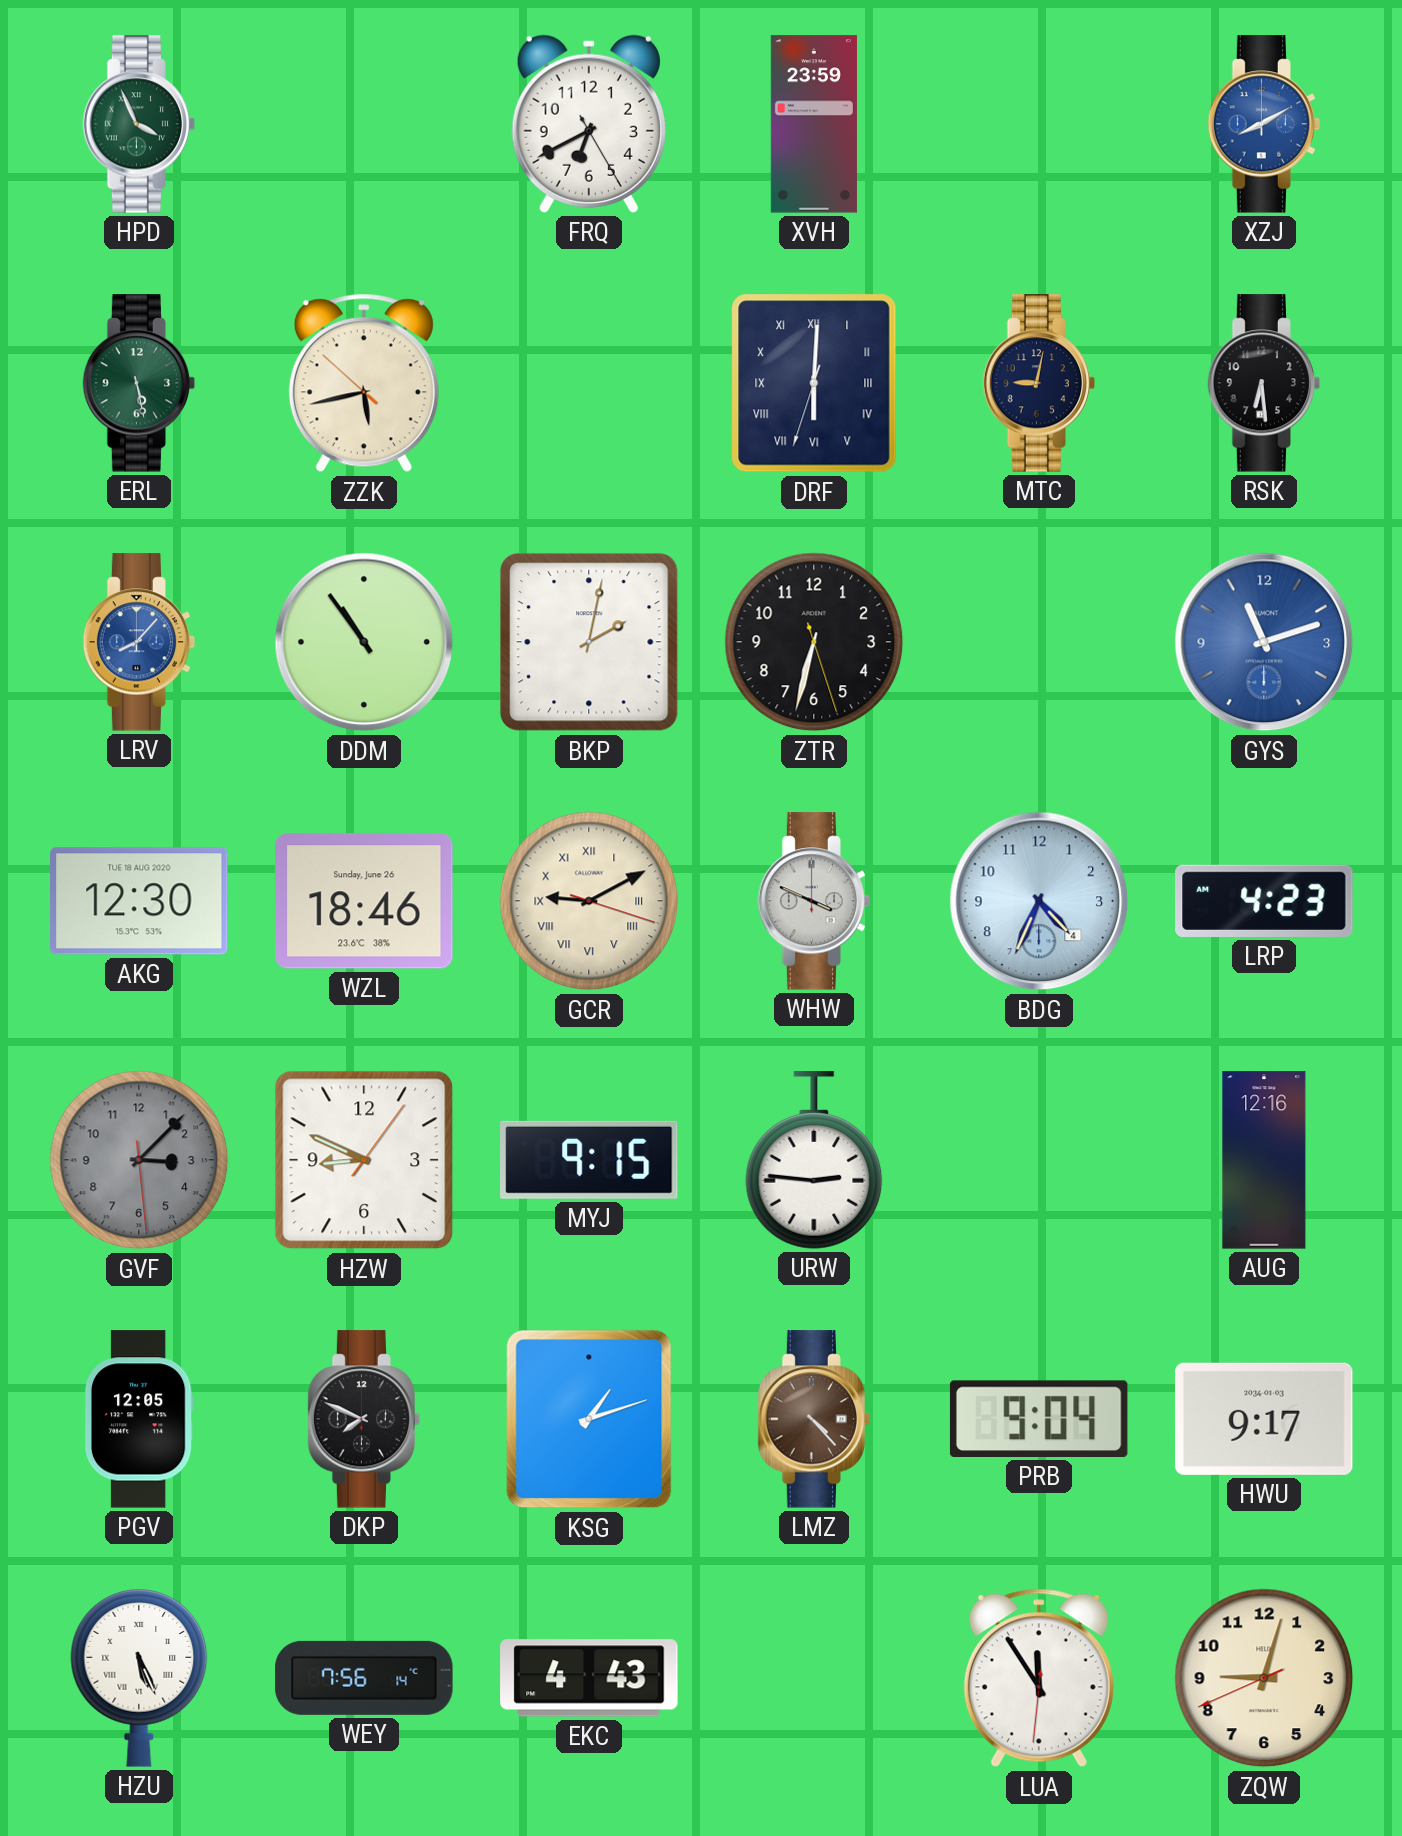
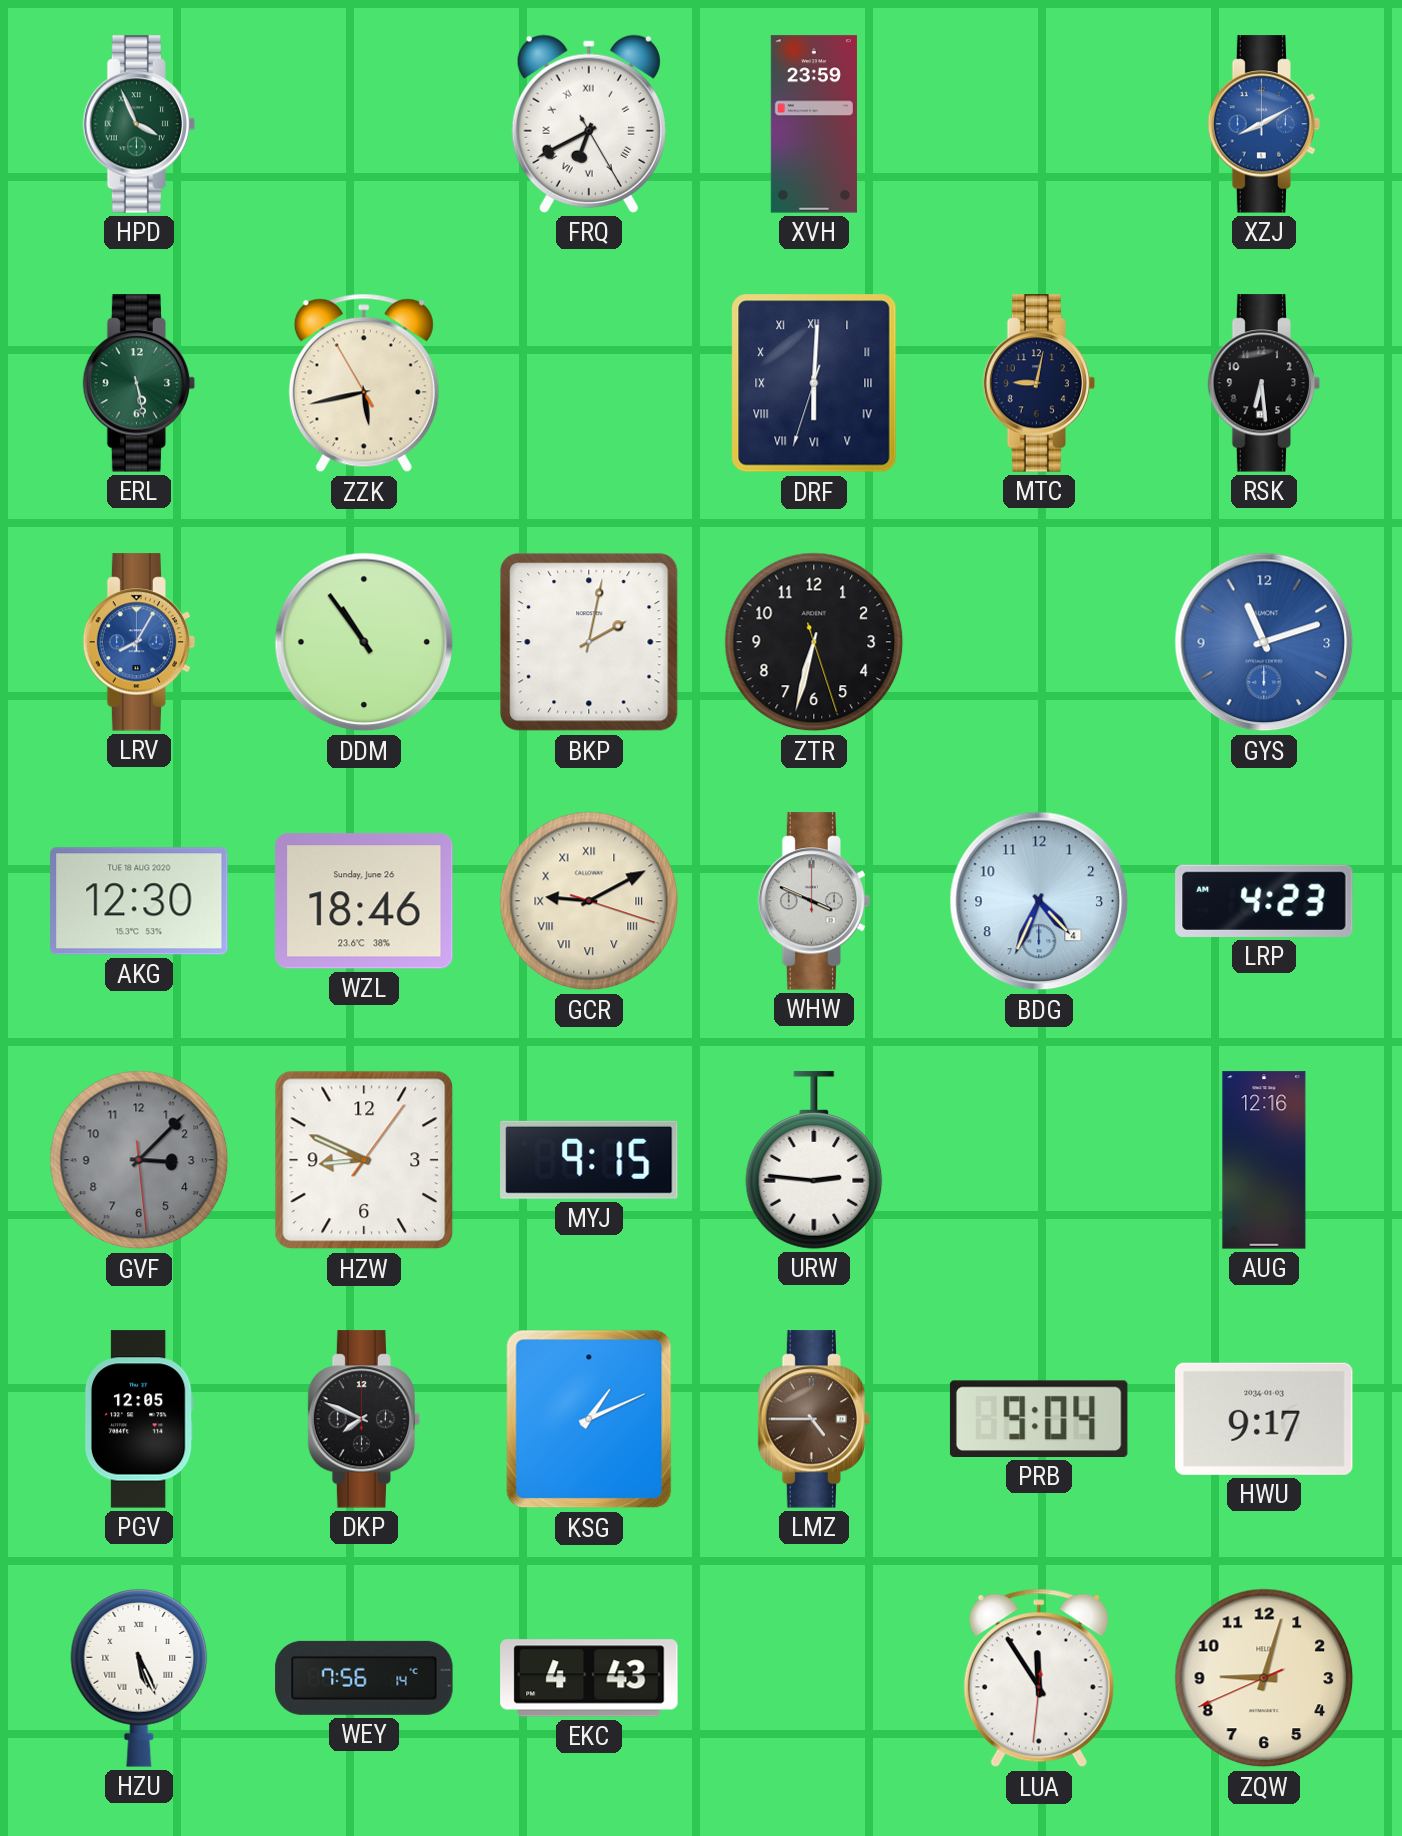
FRQ numerals: Arabic -> Roman (589, 124)
ZZK: 5:42:52 -> 5:42:55 (364, 383)
LRV: 8:07 -> 8:05 (139, 642)
KSG: 1:12 -> 1:11 (589, 1419)
LMZ: 4:23 -> 4:45 (814, 1419)
